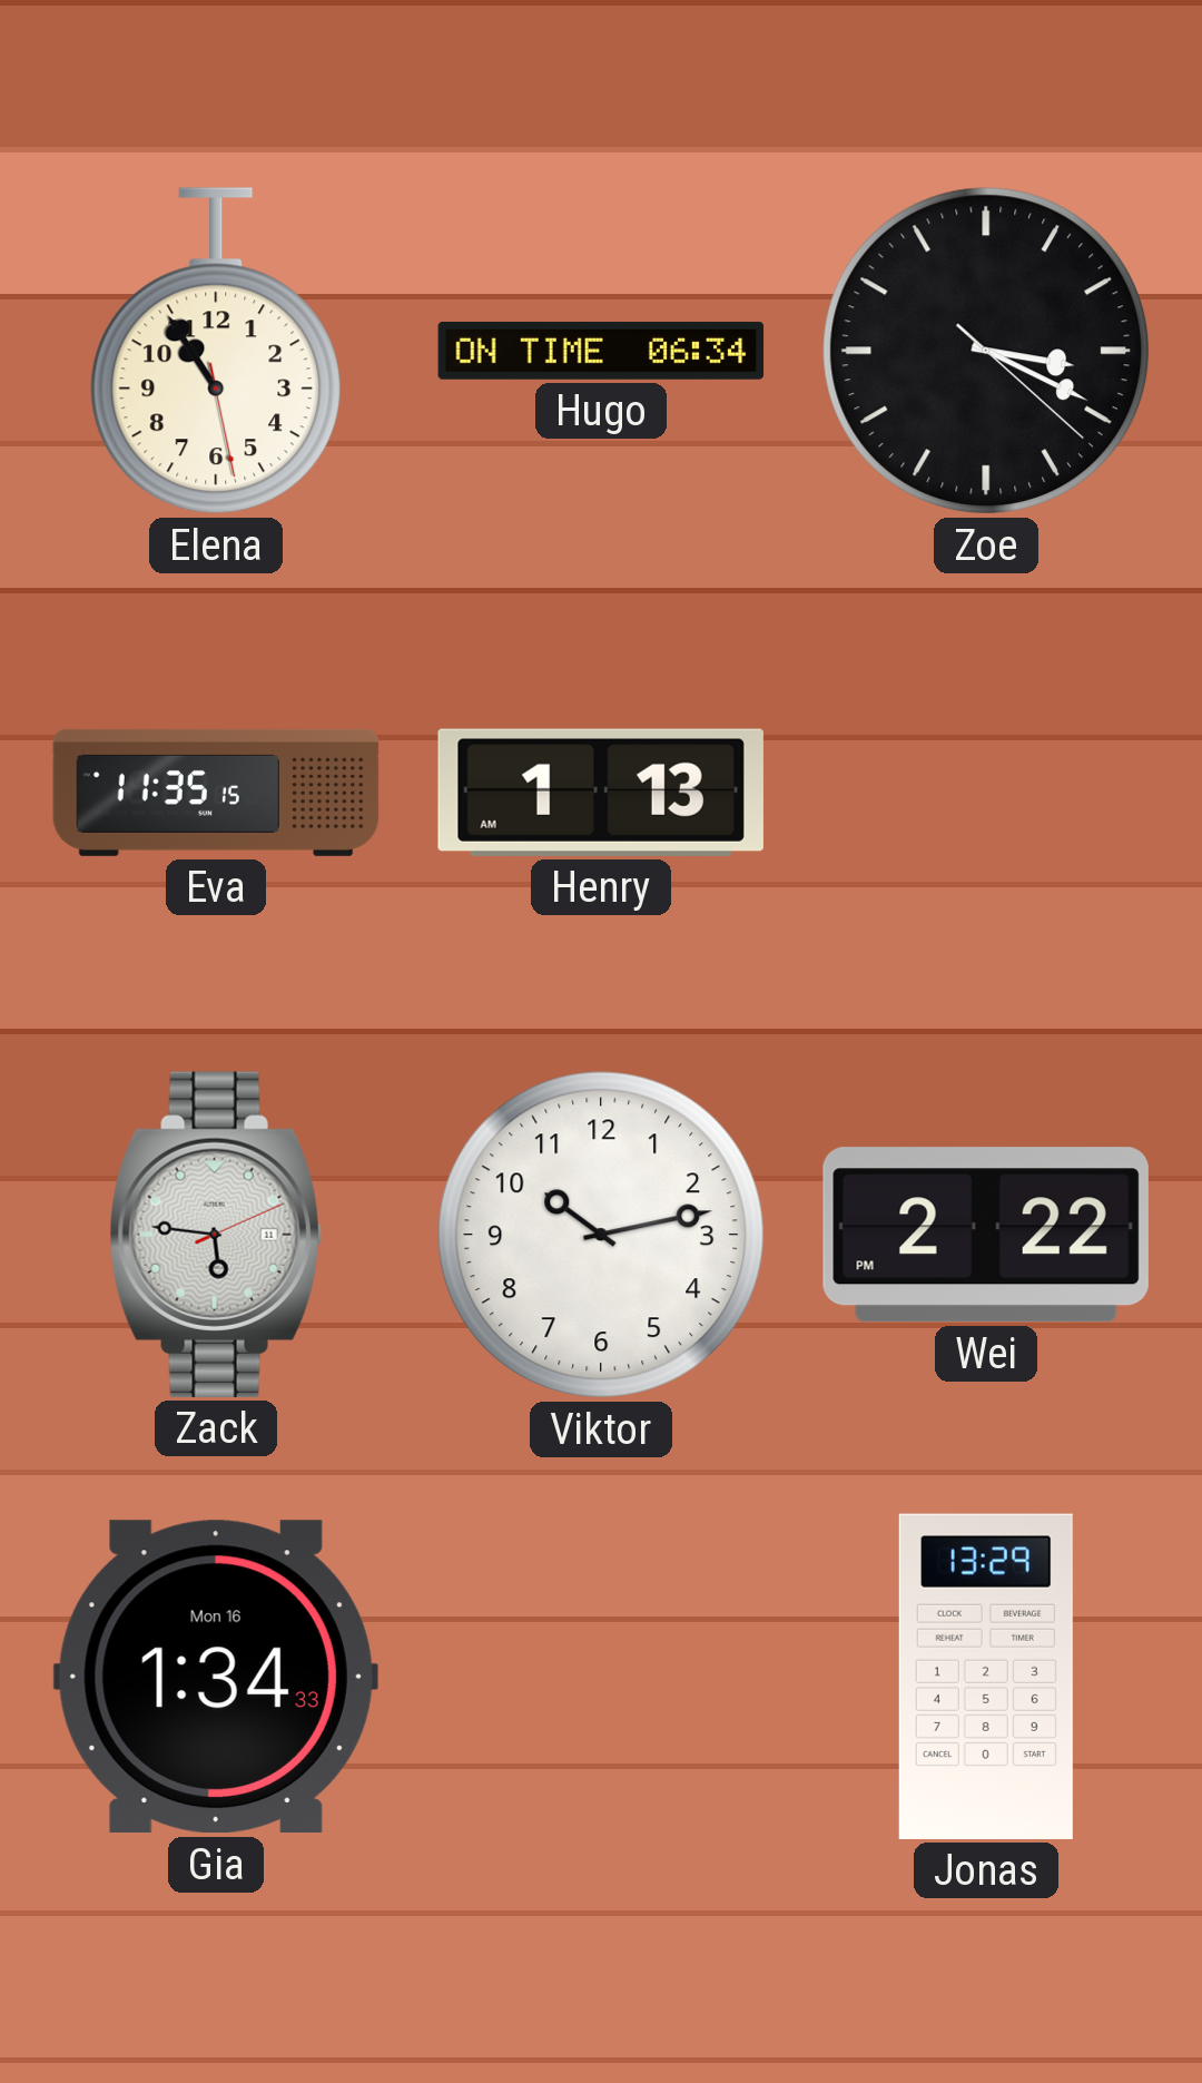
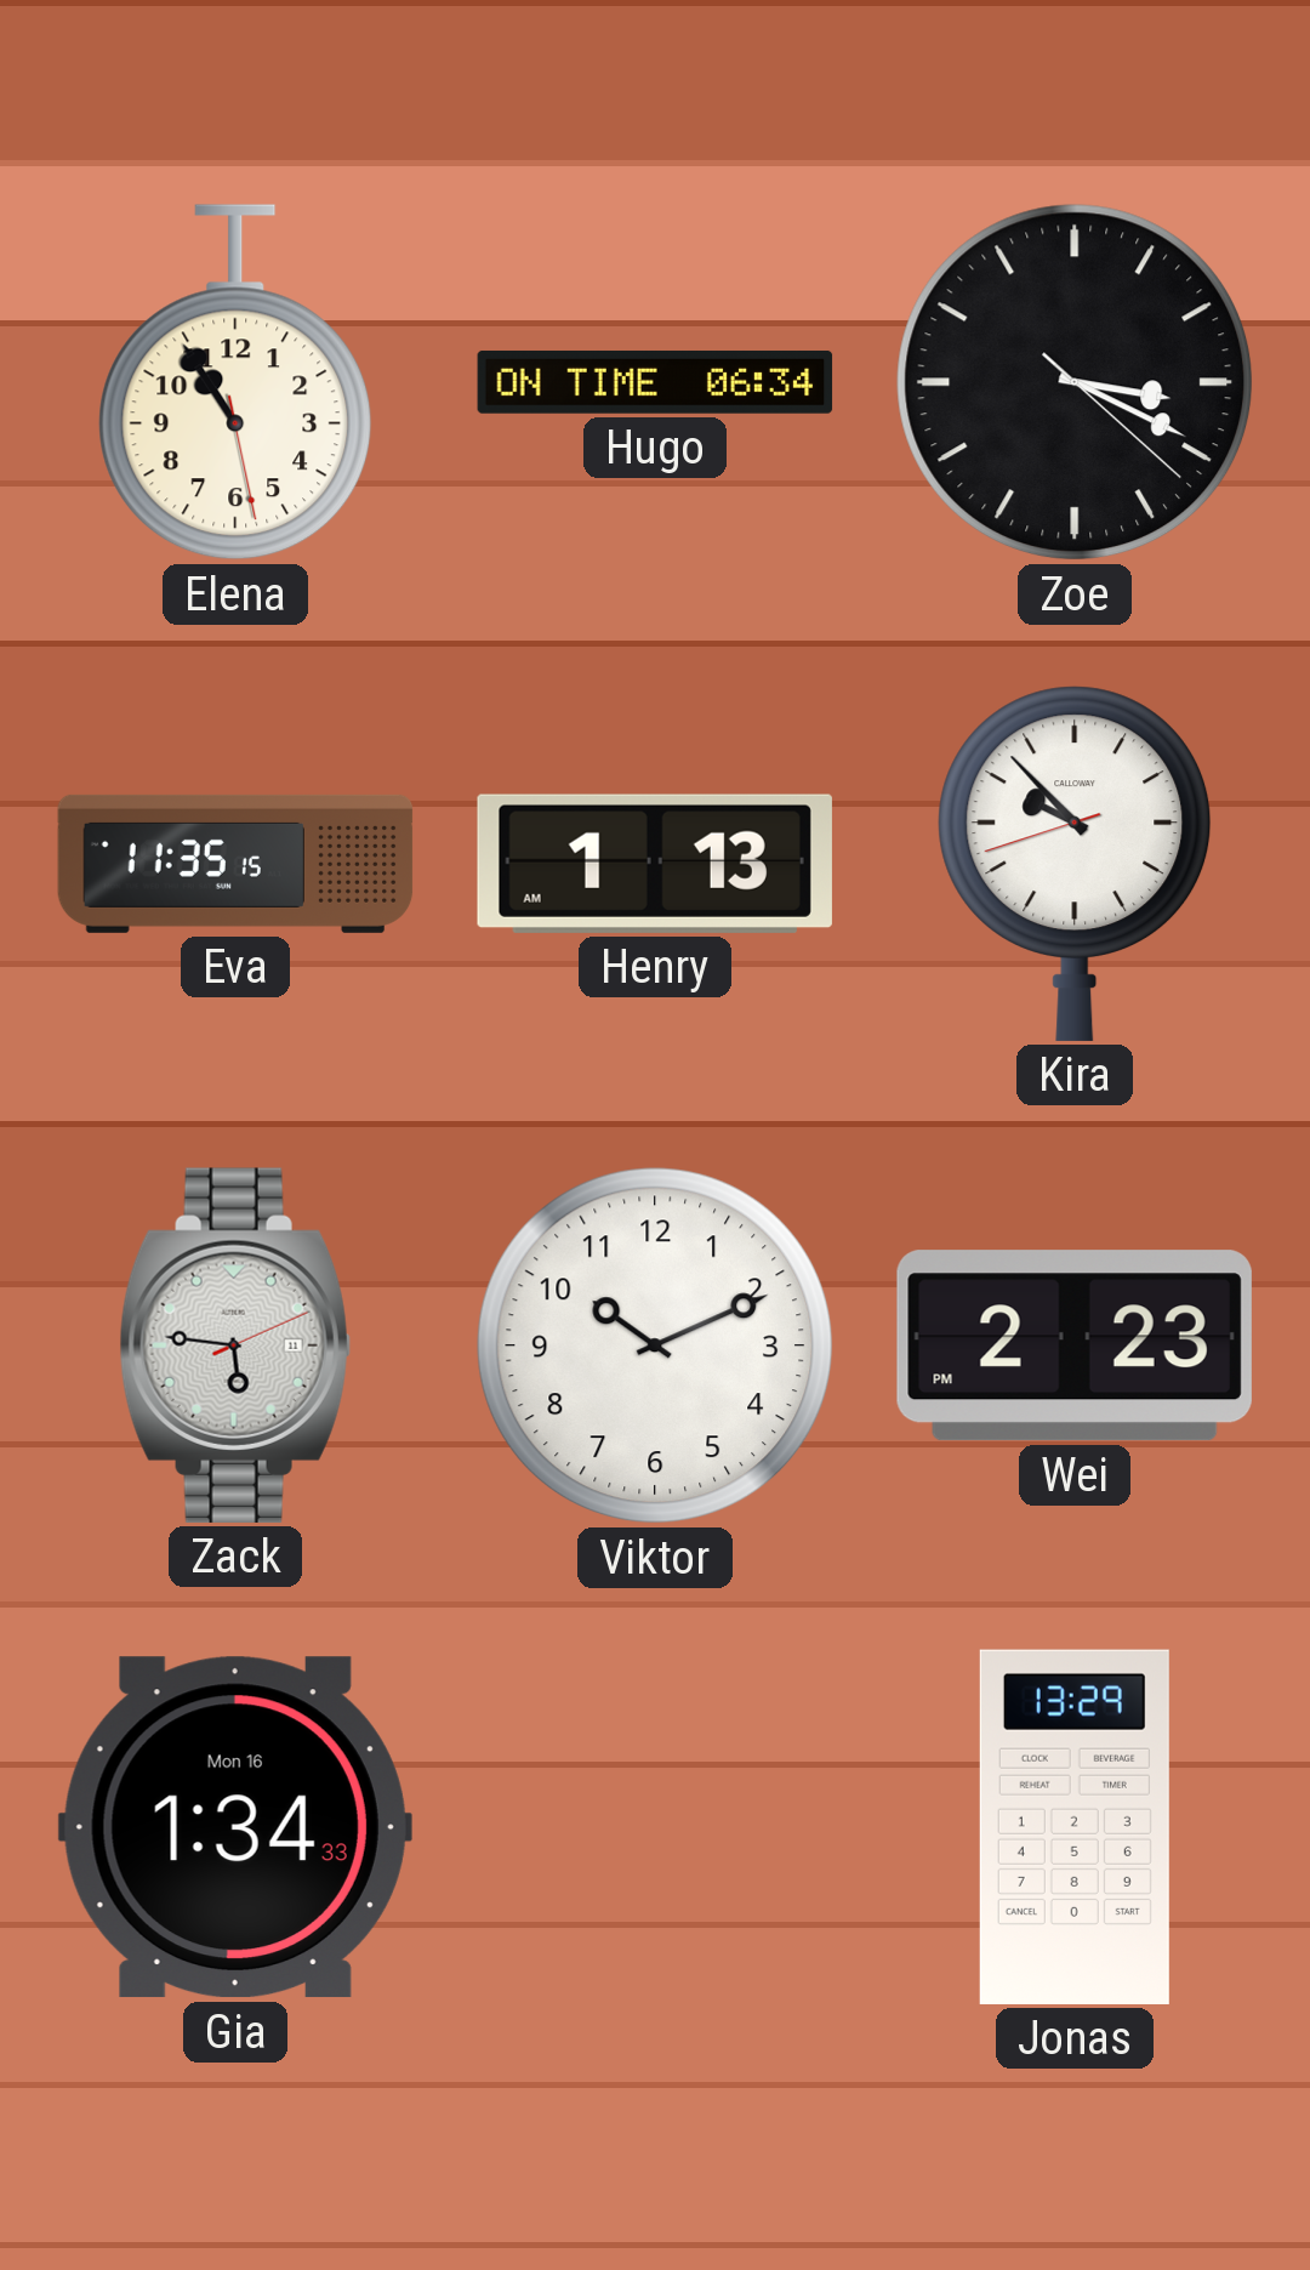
Kira: none -> 9:52 (1075, 864)
Viktor: 10:13 -> 10:11 (655, 1345)
Wei: 2:22 -> 2:23 (1075, 1345)
